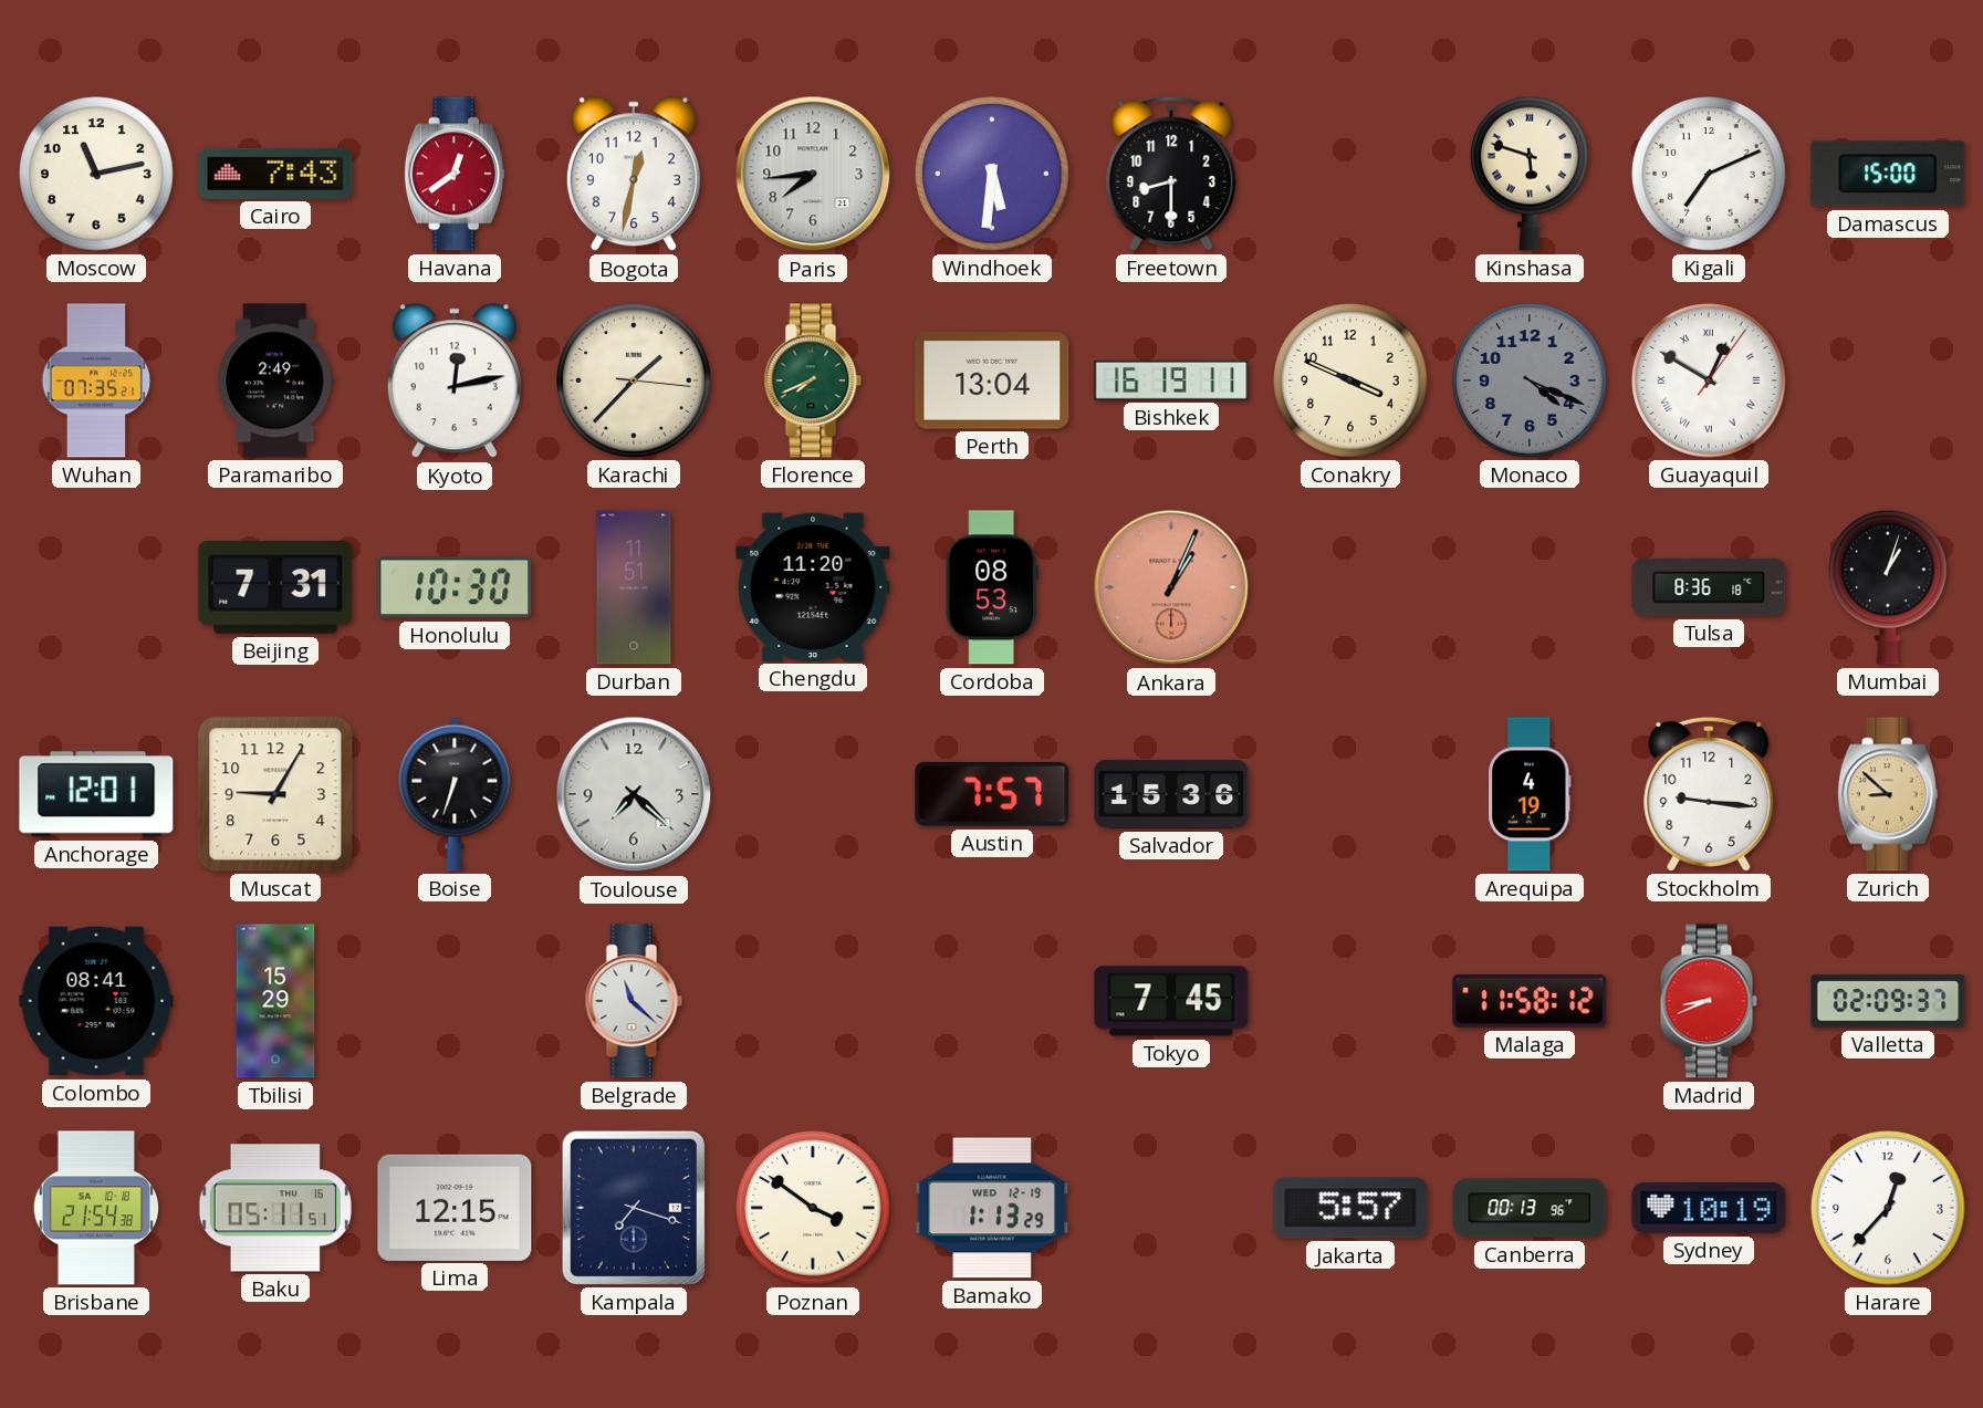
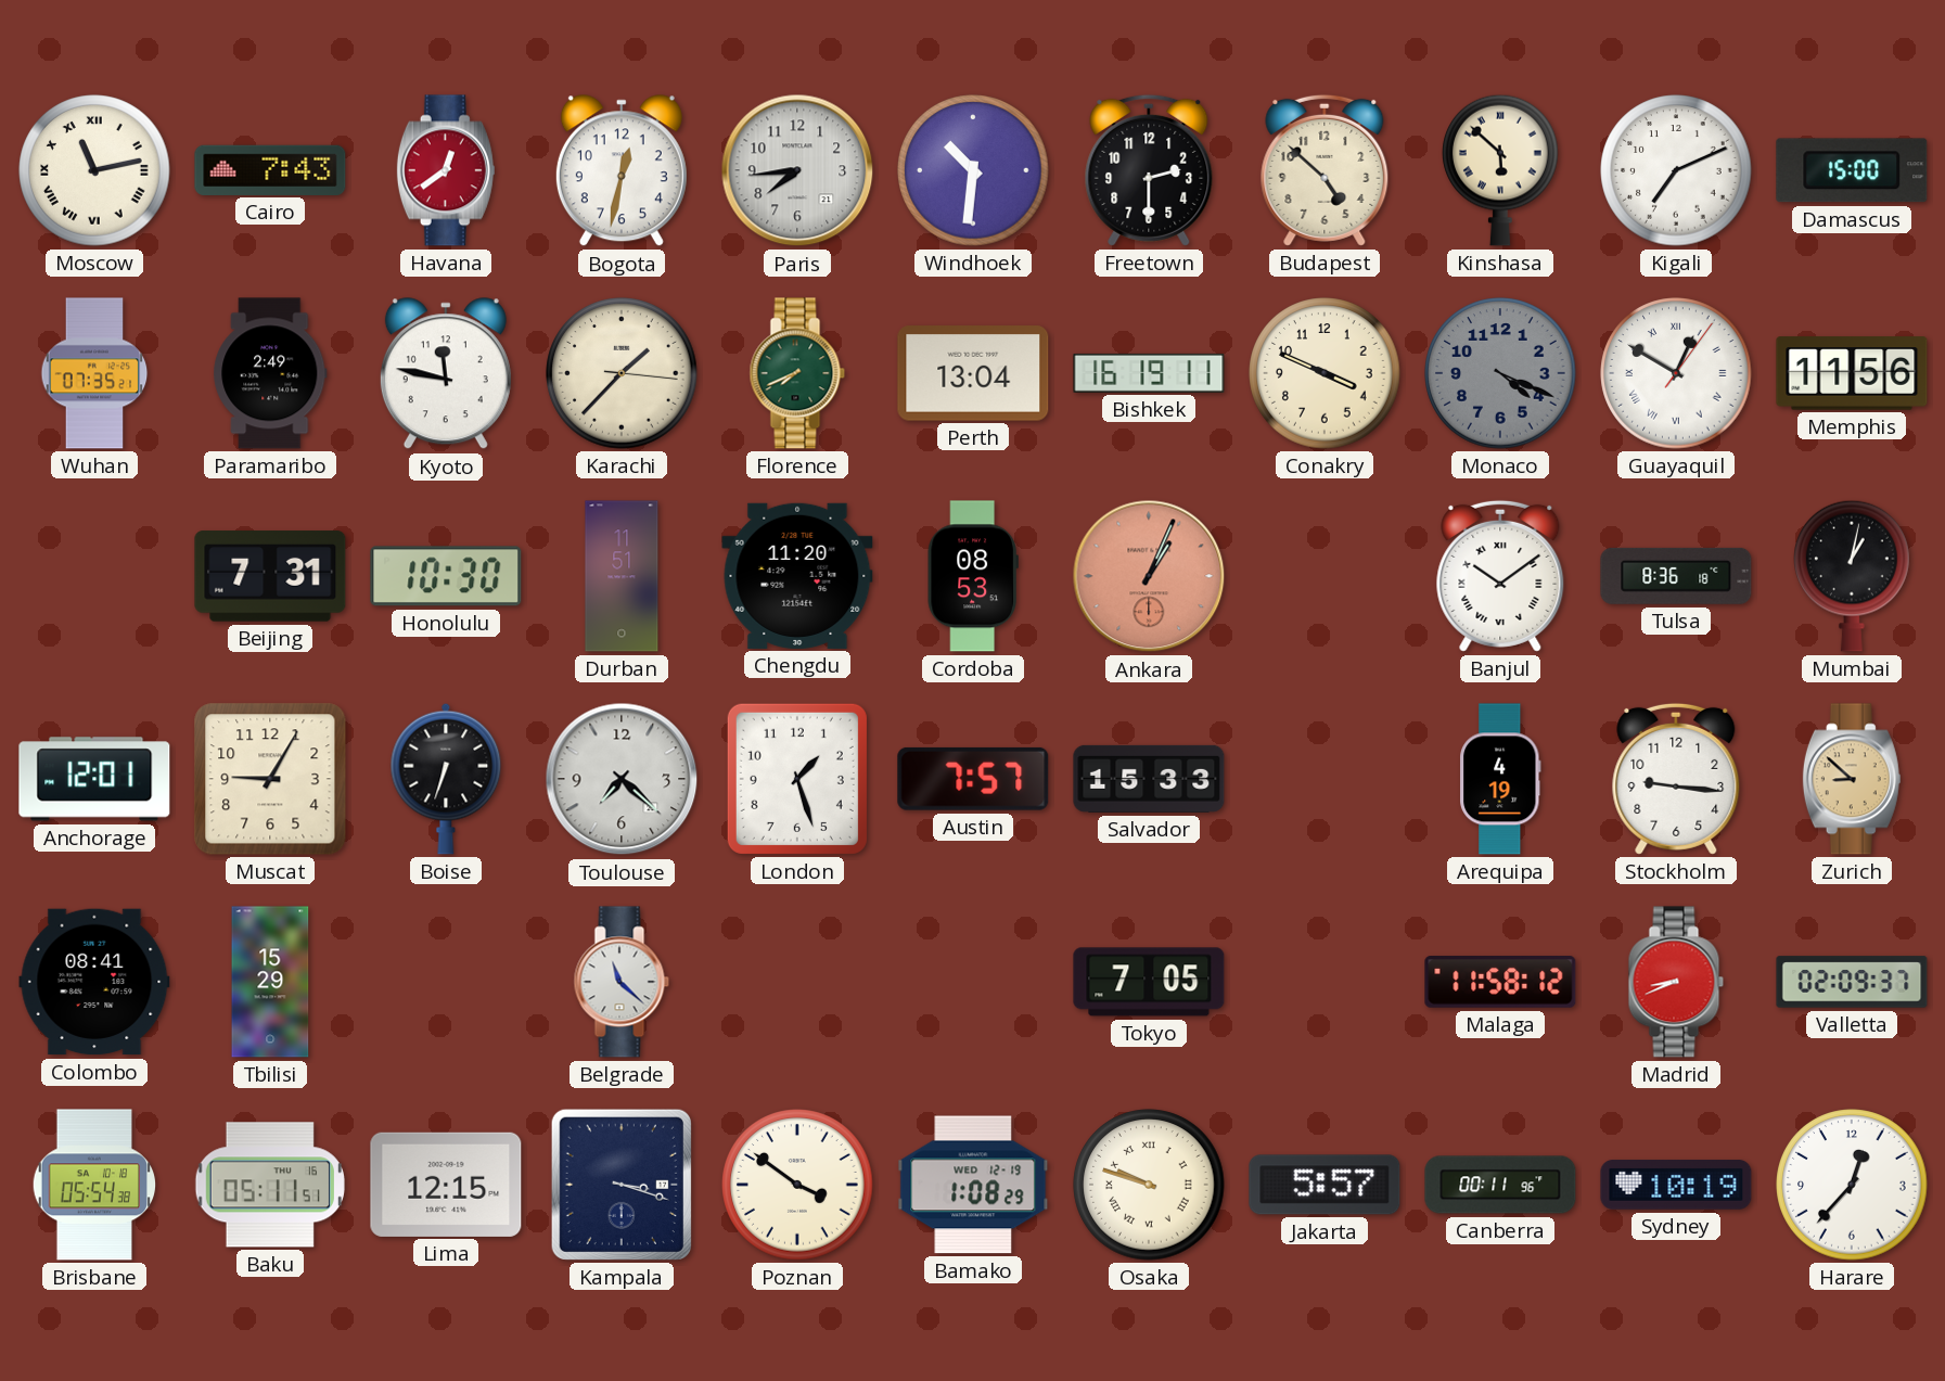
Moscow numerals: Arabic -> Roman (94, 170)
Windhoek: 5:31 -> 10:31 (973, 170)
Freetown: 8:30 -> 2:30 (1149, 170)
Budapest: none -> 4:52 (1325, 170)
Kinshasa: 5:48 -> 5:52 (1501, 170)
Kyoto: 12:13 -> 11:47 (446, 374)
Memphis: none -> 11:56 (1852, 373)
Banjul: none -> 10:09 (1500, 576)
Mumbai: 1:03 -> 1:02 (1853, 576)
London: none -> 1:27 (797, 779)
Salvador: 15:36 -> 15:33 (1149, 779)
Tokyo: 7:45 -> 7:05 (1149, 982)
Brisbane: 21:54 -> 05:54 (94, 1185)
Kampala: 7:18 -> 3:18 (622, 1185)
Bamako: 1:13 -> 1:08 (973, 1185)
Osaka: none -> 9:48 (1149, 1185)
Canberra: 00:13 -> 00:11 (1500, 1185)
